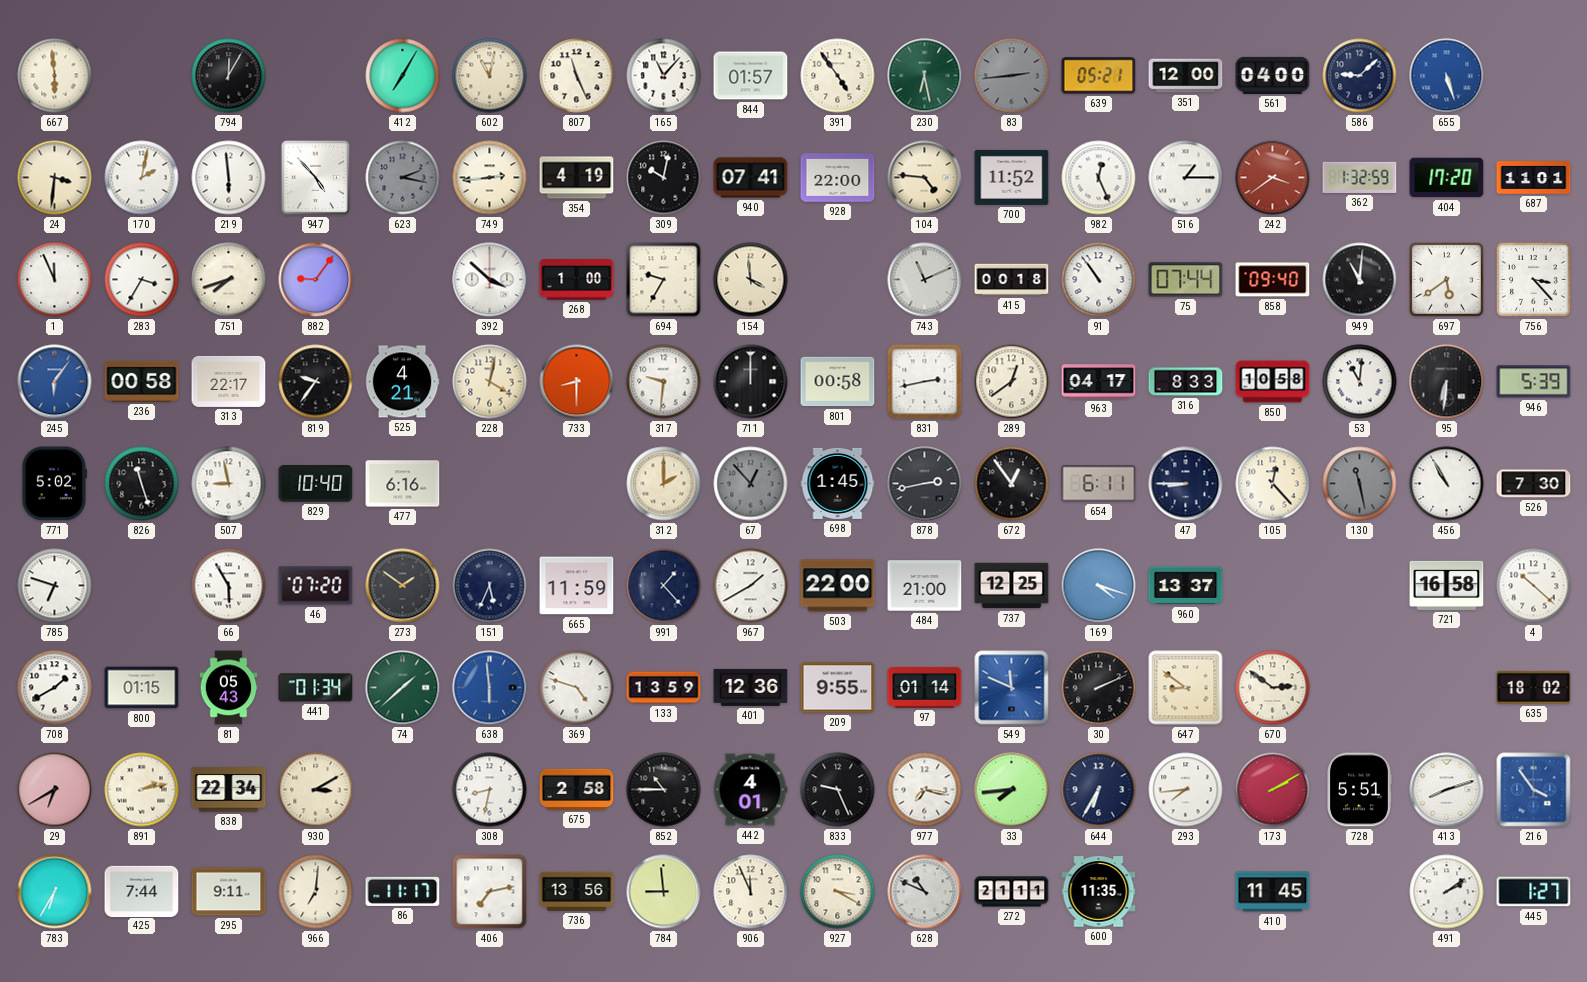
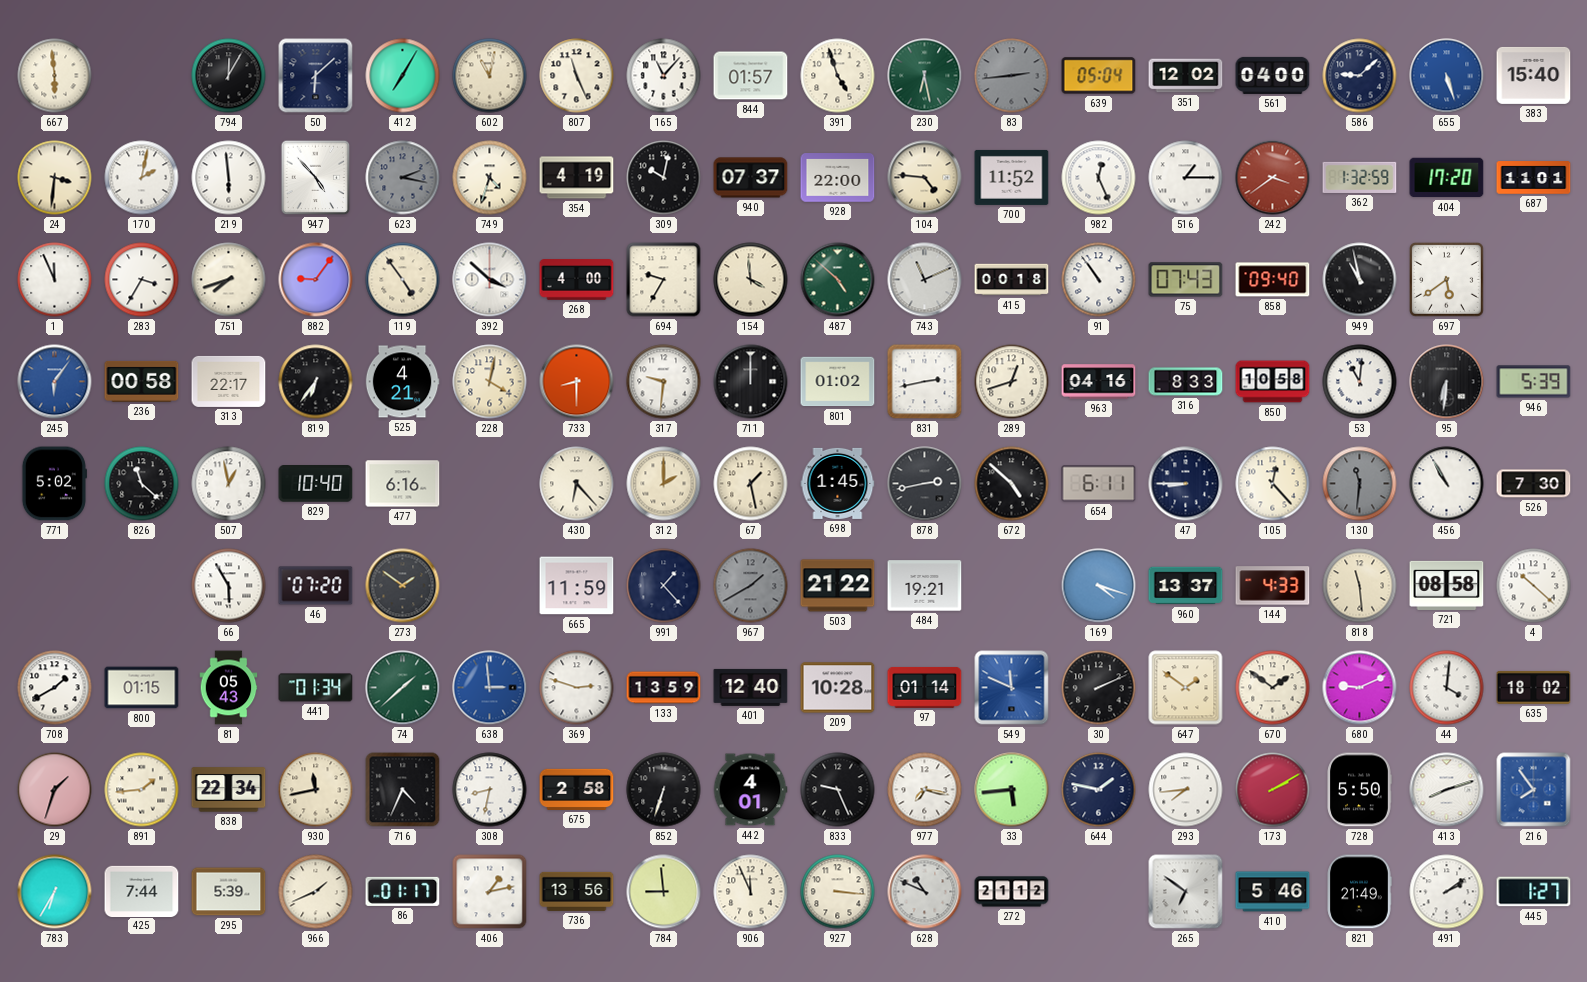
50: none -> 6:08 (316, 76)
391: 4:54 -> 4:57 (838, 76)
639: 05:21 -> 05:04 (1099, 76)
351: 12:00 -> 12:02 (1186, 76)
383: none -> 15:40 (1534, 75)
749: 2:44 -> 4:33 (490, 178)
940: 07:41 -> 07:37 (751, 178)
119: none -> 4:54 (403, 280)
268: 1:00 -> 4:00 (577, 280)
487: none -> 4:52 (838, 280)
75: 07:44 -> 07:43 (1186, 280)
949: 11:01 -> 10:58 (1360, 280)
756: 3:23 -> none (1534, 280)
819: 9:36 -> 6:36 (316, 382)
801: 00:58 -> 01:02 (838, 382)
289: 12:39 -> 12:42 (1012, 382)
963: 04:17 -> 04:16 (1099, 382)
826: 11:27 -> 11:22 (142, 484)
507: 8:58 -> 12:58 (229, 484)
430: none -> 6:23 (577, 484)
67: 12:53 -> 1:28 (751, 484)
67 dial: grey -> cream (751, 484)
672: 12:54 -> 4:52 (1012, 484)
130: 11:28 -> 11:31 (1360, 484)
785: 6:48 -> none (55, 586)
151: 5:34 -> none (490, 586)
967 dial: white -> grey (751, 586)
503: 22:00 -> 21:22 (838, 586)
484: 21:00 -> 19:21 (925, 586)
737: 12:25 -> none (1012, 586)
144: none -> 4:33 (1273, 586)
818: none -> 11:29 (1360, 586)
721: 16:58 -> 08:58 (1447, 585)
638: 5:59 -> 2:59 (490, 688)
369: 4:48 -> 2:48 (577, 688)
401: 12:36 -> 12:40 (751, 687)
209: 9:55 -> 10:28 (838, 688)
647: 8:51 -> 1:51 (1186, 688)
670: 2:51 -> 1:51 (1273, 688)
680: none -> 9:11 (1360, 688)
44: none -> 4:01 (1447, 688)
29: 6:40 -> 1:33 (55, 790)
891: 2:13 -> 1:44 (142, 790)
930: 3:10 -> 11:43 (316, 790)
716: none -> 4:34 (403, 790)
852: 10:45 -> 6:33 (664, 790)
33: 7:44 -> 5:44 (1012, 790)
644: 6:35 -> 1:47 (1099, 790)
728: 5:51 -> 5:50 (1359, 790)
216: 3:54 -> 7:54 (1534, 790)
295: 9:11 -> 5:39 (229, 892)
966: 7:01 -> 1:41 (316, 892)
86: 11:17 -> 01:17 (403, 891)
406: 7:13 -> 1:13 (490, 892)
927: 3:20 -> 3:16 (838, 892)
272: 21:11 -> 21:12 (1012, 892)
600: 11:35 -> none (1099, 892)
265: none -> 6:51 (1186, 892)
410: 11:45 -> 5:46 (1273, 892)
821: none -> 21:49 (1359, 892)
